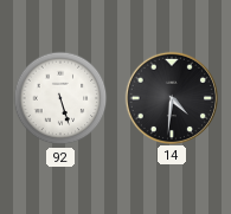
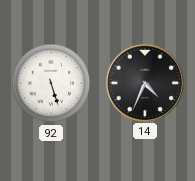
14: 4:31 -> 4:34 (144, 82)
